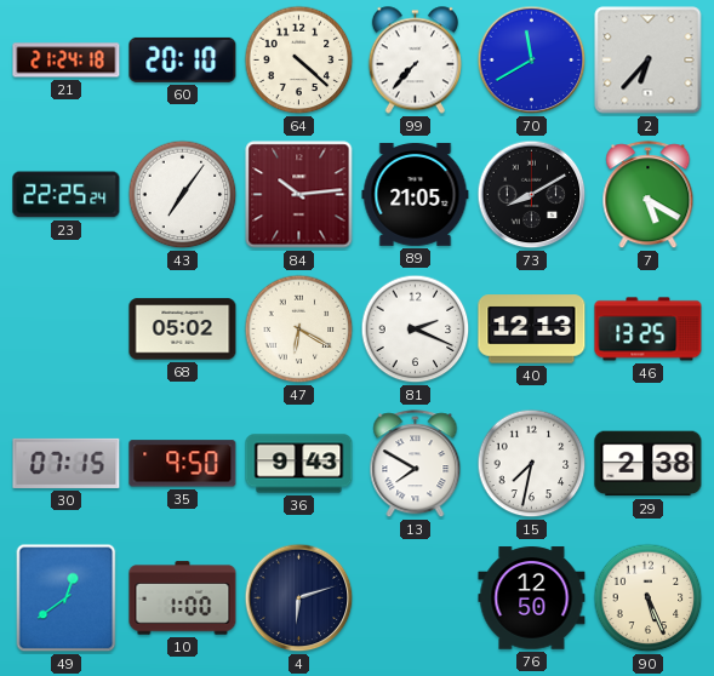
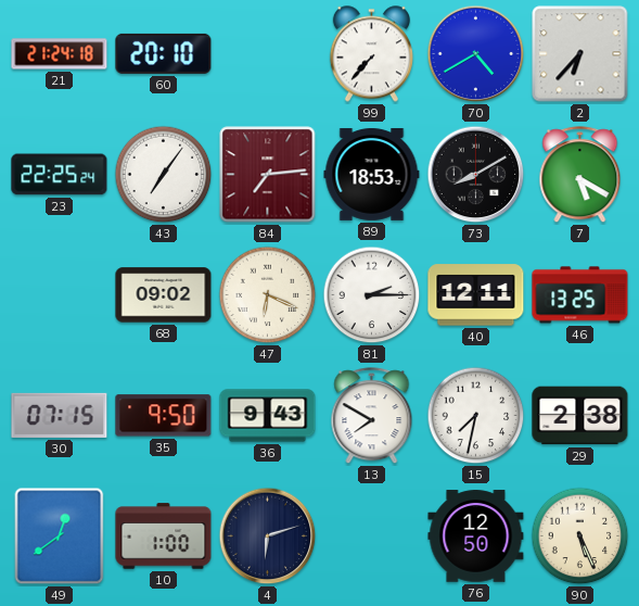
64: 4:22 -> none (299, 61)
70: 11:40 -> 4:40 (476, 54)
84: 10:14 -> 7:14 (268, 175)
89: 21:05 -> 18:53 (372, 174)
68: 05:02 -> 09:02 (164, 295)
47: 6:20 -> 6:19 (268, 295)
81: 2:19 -> 2:15 (372, 295)
40: 12:13 -> 12:11 (476, 295)
